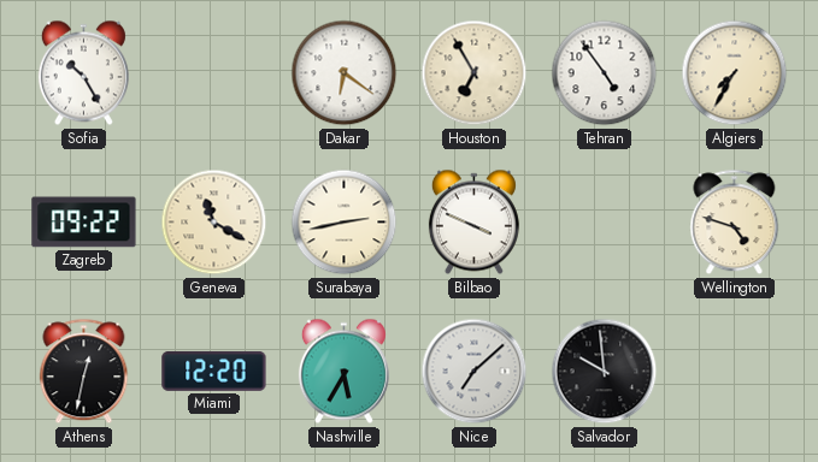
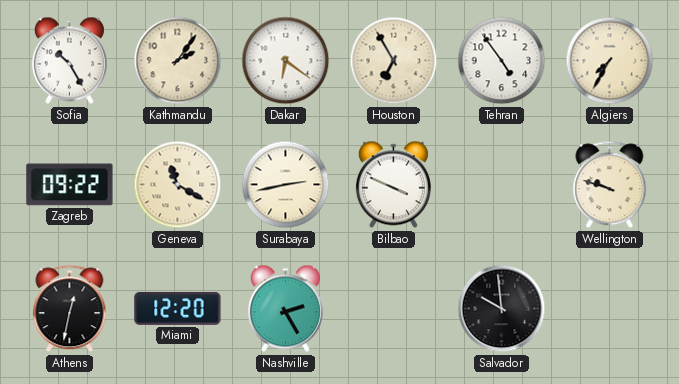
Kathmandu: none -> 2:06 (178, 61)
Wellington: 4:48 -> 9:48 (610, 185)
Nashville: 5:35 -> 2:25 (285, 309)
Nice: 7:08 -> none (475, 372)
